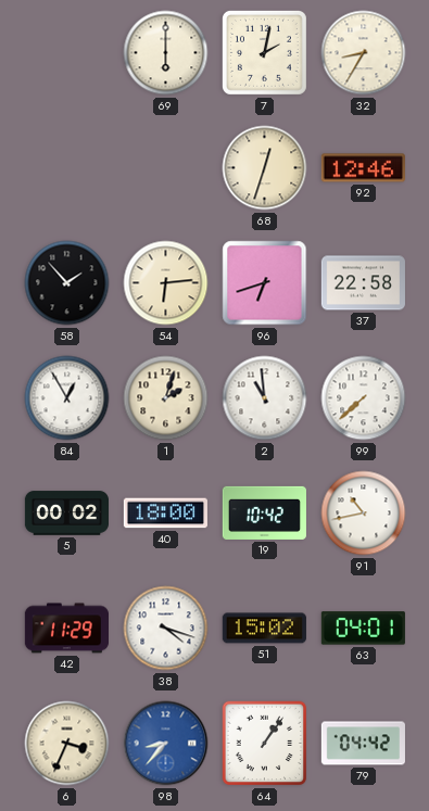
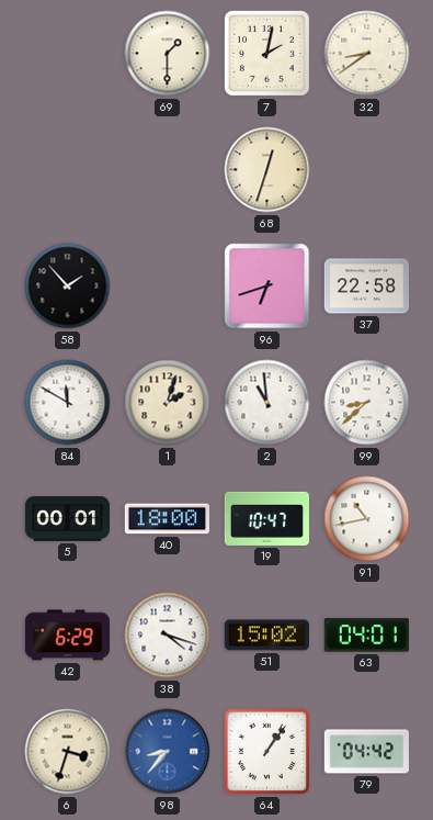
69: 6:00 -> 1:30 (168, 54)
32: 8:35 -> 8:39 (367, 54)
92: 12:46 -> none (363, 168)
54: 6:14 -> none (166, 283)
84: 12:55 -> 11:50 (68, 403)
99: 7:38 -> 8:38 (367, 403)
5: 00:02 -> 00:01 (67, 519)
19: 10:42 -> 10:47 (266, 518)
42: 11:29 -> 6:29 (67, 636)
6: 3:34 -> 3:33 (68, 752)
